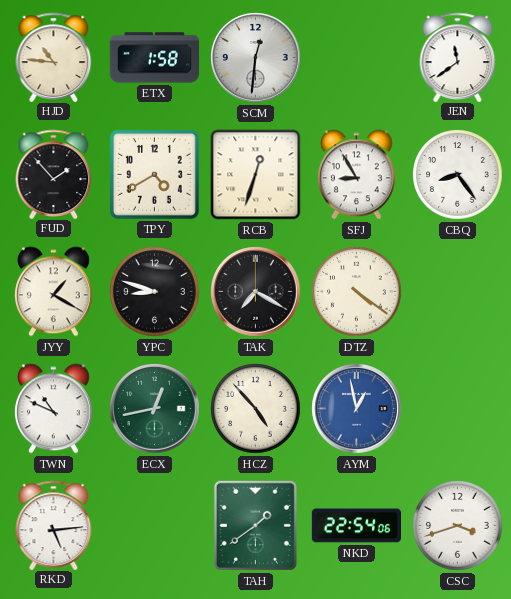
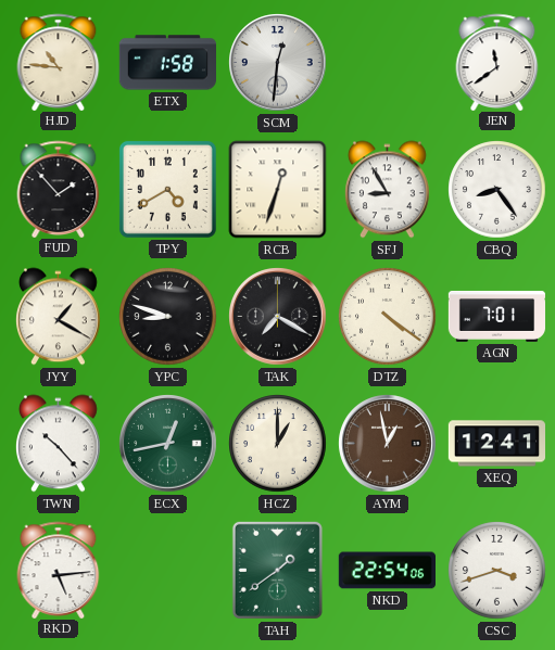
AGN: none -> 7:01 (497, 316)
TWN: 10:49 -> 10:23 (58, 444)
HCZ: 4:53 -> 1:00 (278, 444)
AYM dial: blue -> brown (388, 444)
XEQ: none -> 12:41 (496, 444)
